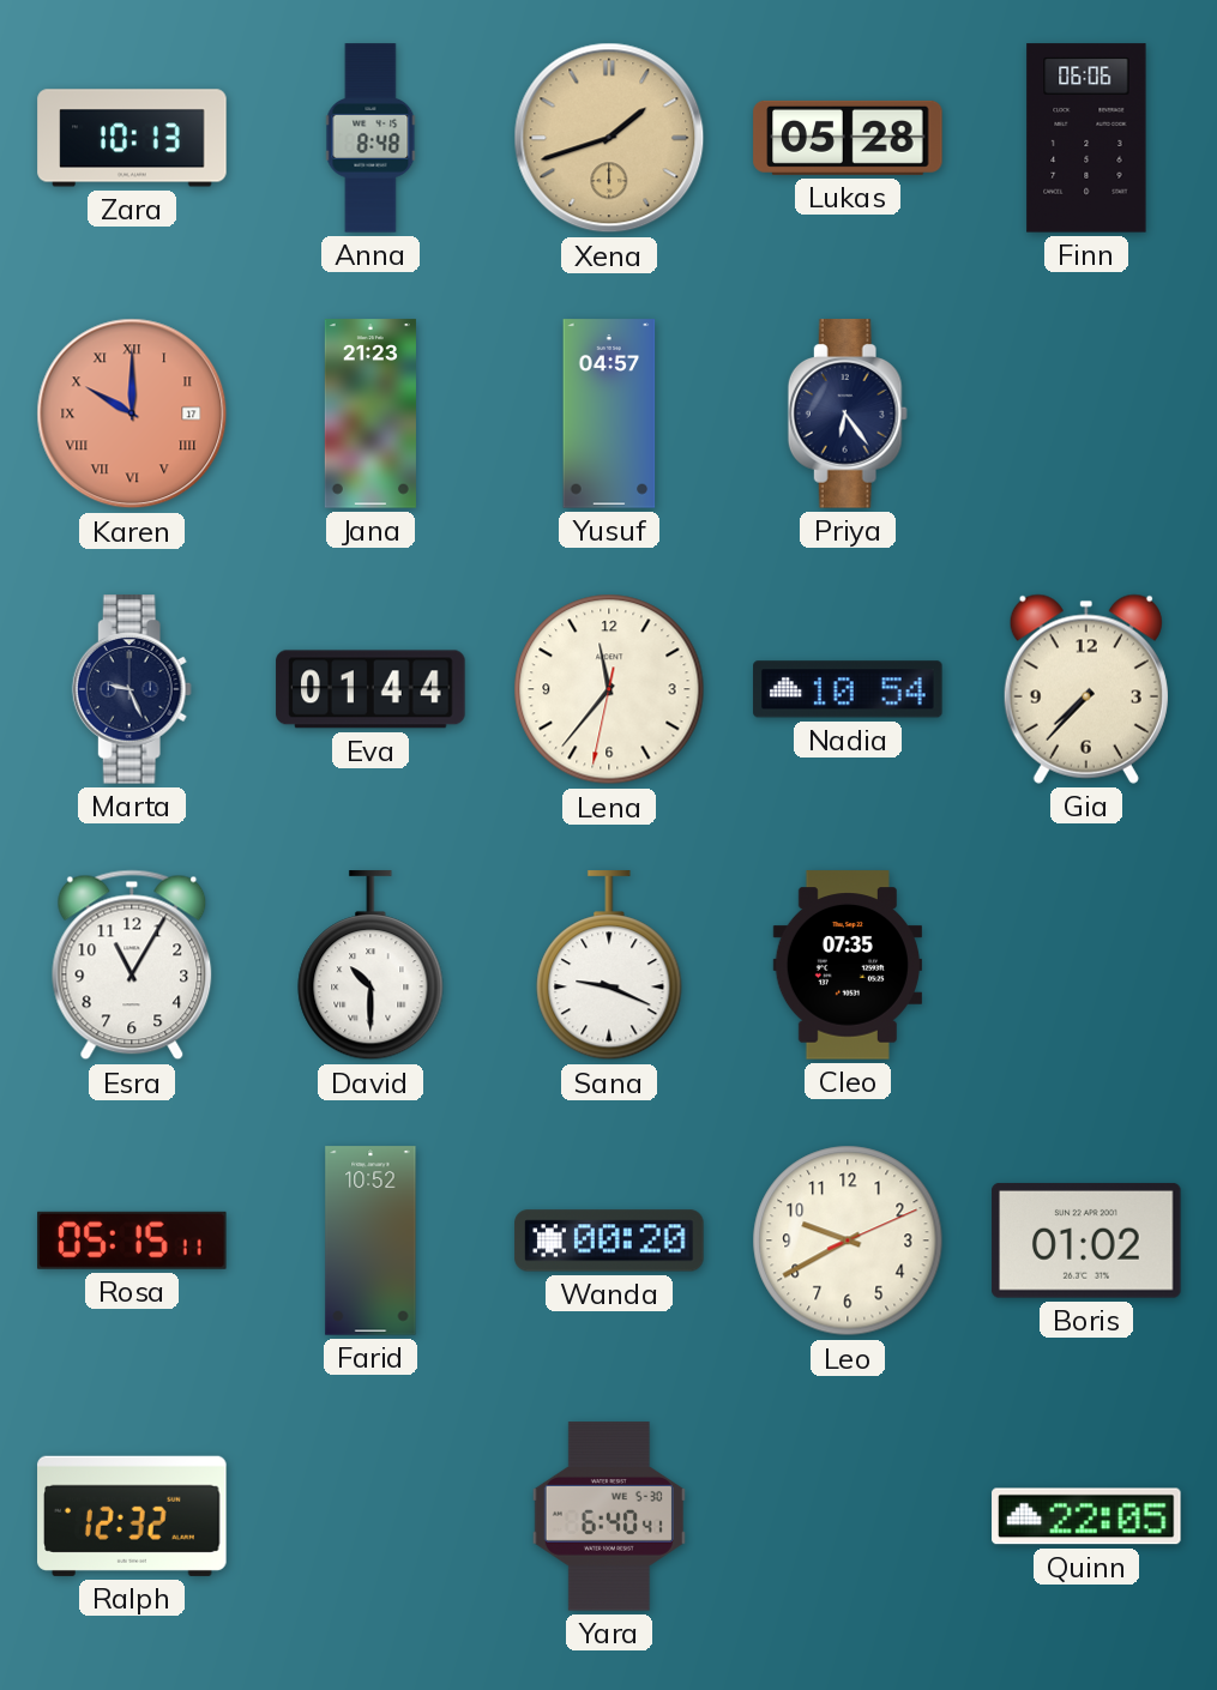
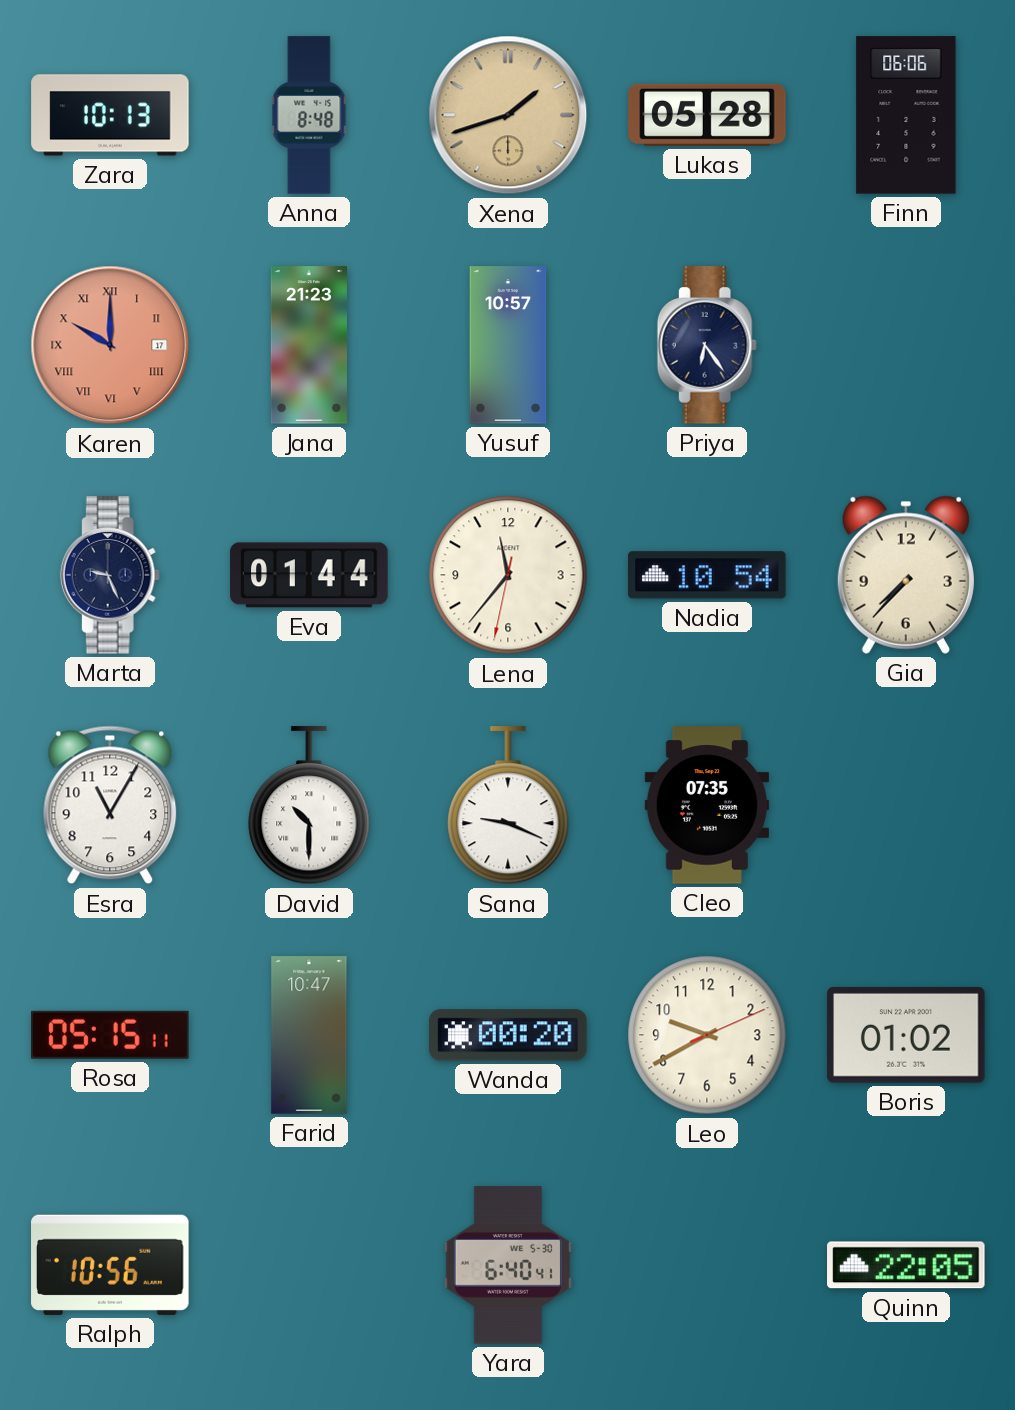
Yusuf: 04:57 -> 10:57 (508, 345)
Farid: 10:52 -> 10:47 (309, 1035)
Ralph: 12:32 -> 10:56 (110, 1265)
